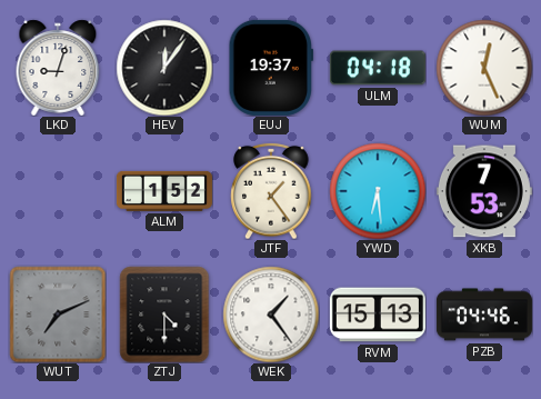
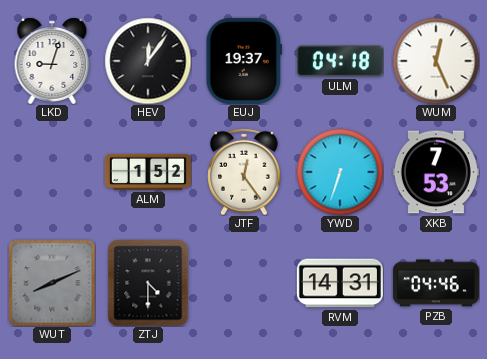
JTF: 1:24 -> 12:24 (244, 172)
YWD: 6:29 -> 6:33 (340, 172)
WUT: 7:11 -> 8:11 (52, 283)
WEK: 1:24 -> none (271, 315)
RVM: 15:13 -> 14:31 (340, 283)
